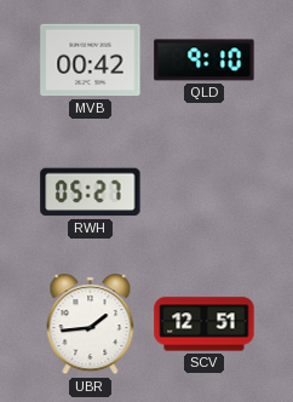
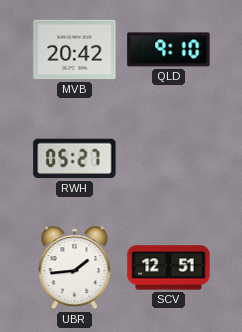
MVB: 00:42 -> 20:42 (75, 50)
